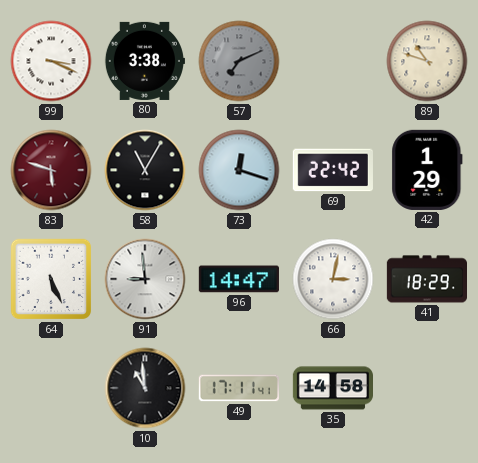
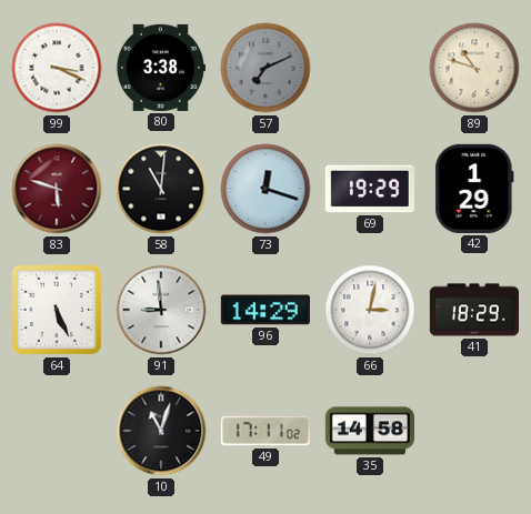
58: 11:05 -> 11:01 (161, 189)
69: 22:42 -> 19:29 (370, 189)
96: 14:47 -> 14:29 (265, 310)
10: 10:59 -> 11:03 (161, 431)
49: 17:11:41 -> 17:11:02 (265, 431)
